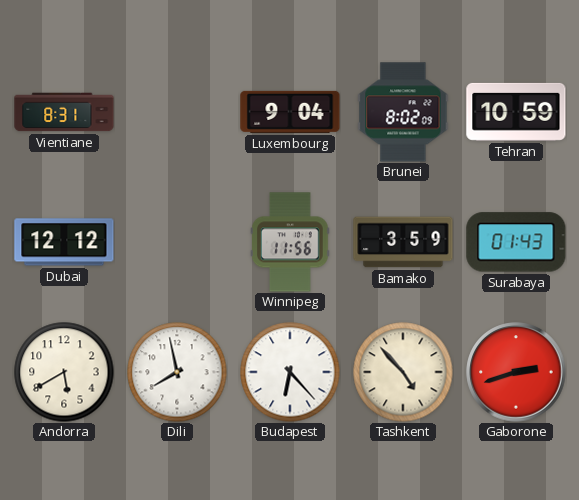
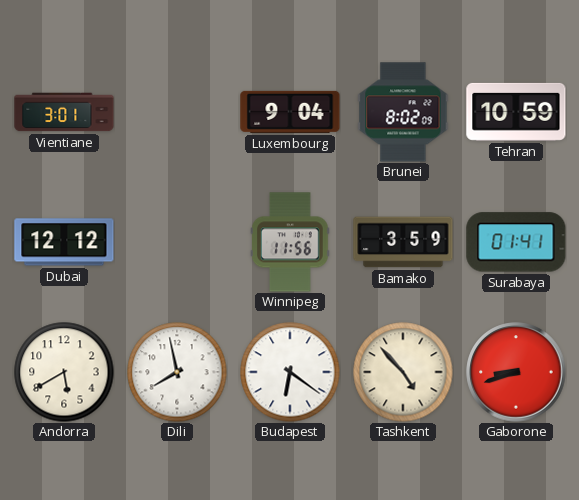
Vientiane: 8:31 -> 3:01 (64, 112)
Surabaya: 01:43 -> 01:41 (516, 242)
Budapest: 6:23 -> 6:21 (290, 372)
Gaborone: 2:42 -> 8:42 (516, 372)
